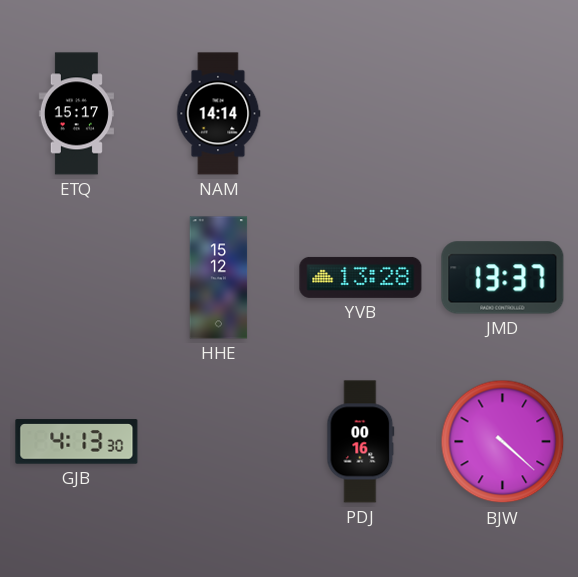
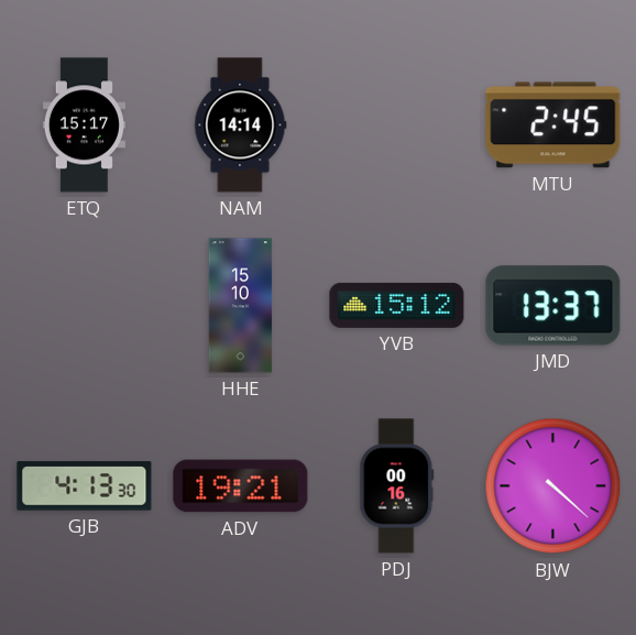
MTU: none -> 2:45 (553, 125)
HHE: 15:12 -> 15:10 (241, 306)
YVB: 13:28 -> 15:12 (397, 305)
ADV: none -> 19:21 (241, 486)
